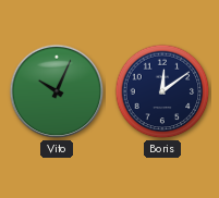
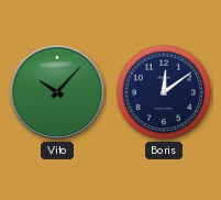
Vito: 10:04 -> 10:07 (57, 92)
